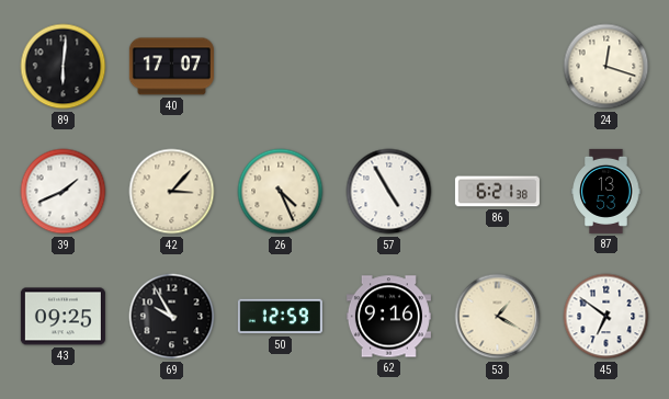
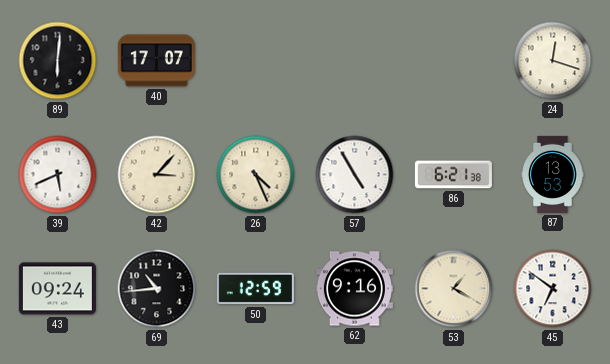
39: 1:41 -> 5:41 (58, 175)
43: 09:25 -> 09:24 (57, 289)
69: 9:55 -> 10:44 (157, 289)
